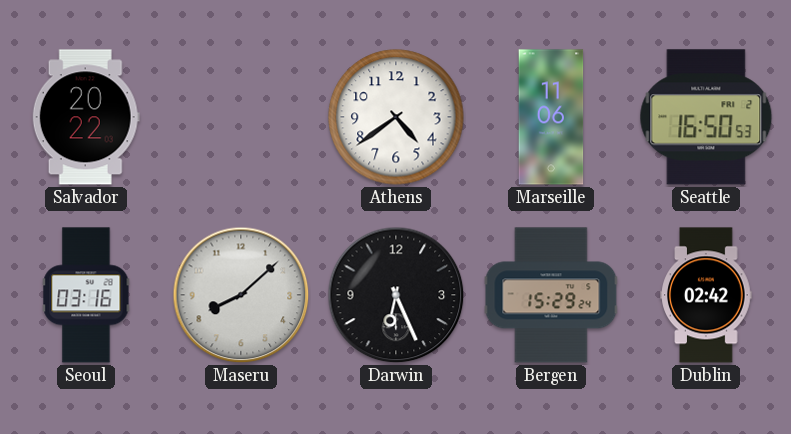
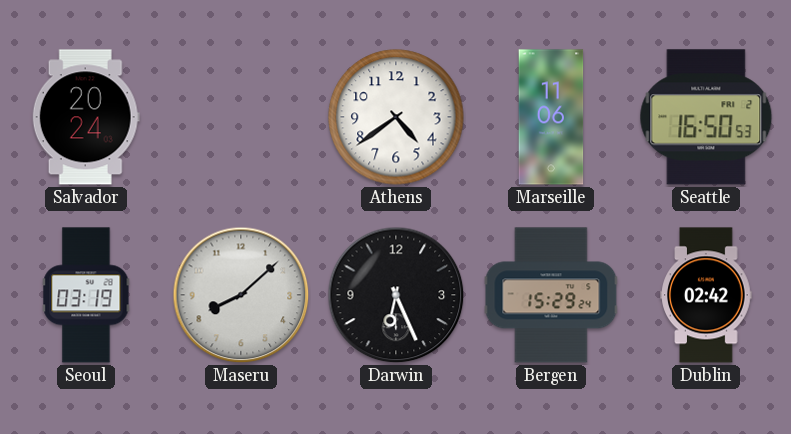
Salvador: 20:22 -> 20:24 (86, 117)
Seoul: 03:16 -> 03:19 (86, 295)
